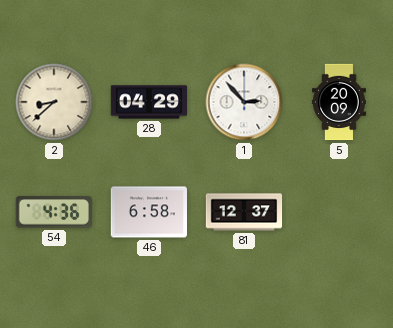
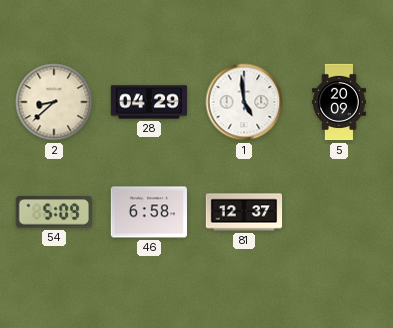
1: 2:53 -> 4:59 (244, 102)
54: 4:36 -> 5:09 (54, 212)
